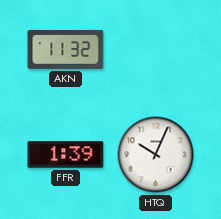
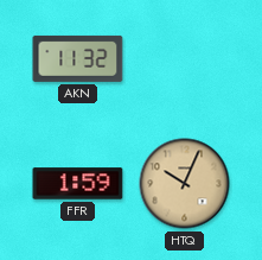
FFR: 1:39 -> 1:59 (78, 184)
HTQ dial: white -> champagne (185, 184)
